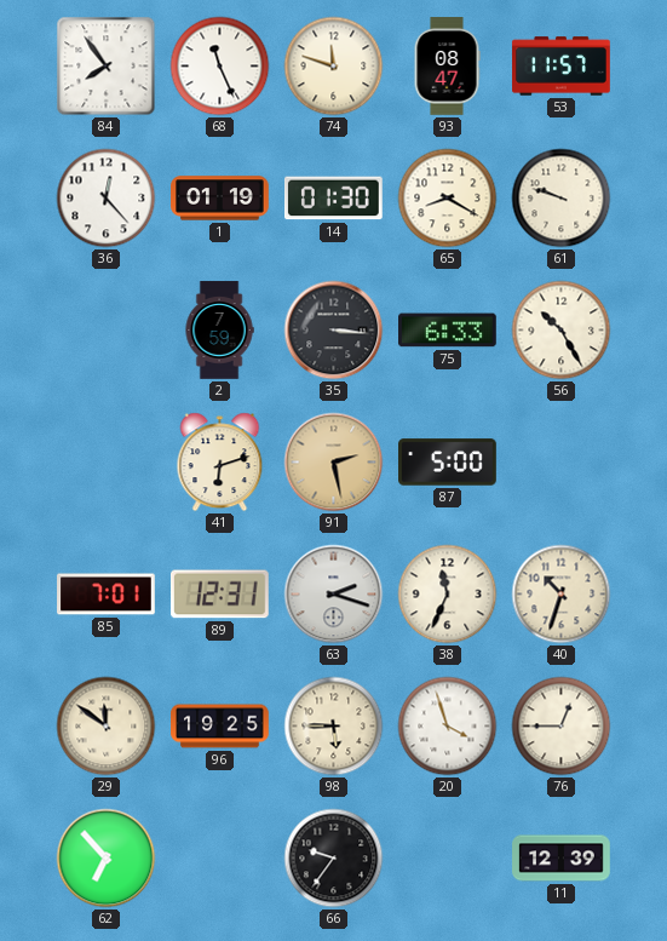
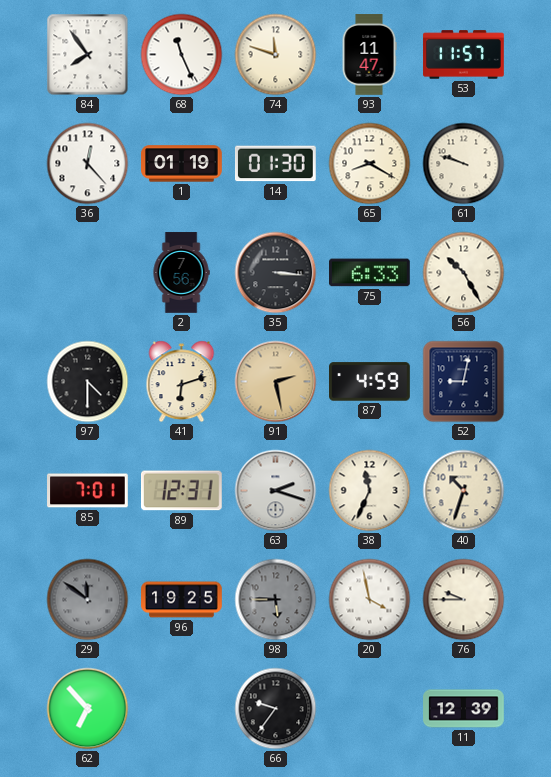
93: 08:47 -> 11:47 (369, 55)
2: 7:59 -> 7:56 (181, 273)
97: none -> 4:30 (88, 382)
87: 5:00 -> 4:59 (370, 382)
52: none -> 9:02 (464, 382)
29 dial: cream -> grey (88, 600)
98 dial: cream -> grey (276, 600)
20: 3:57 -> 3:58 (370, 600)
76: 12:45 -> 9:45 (464, 600)
